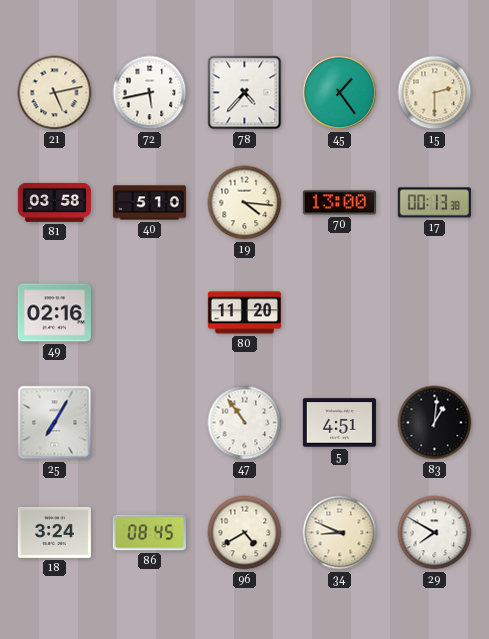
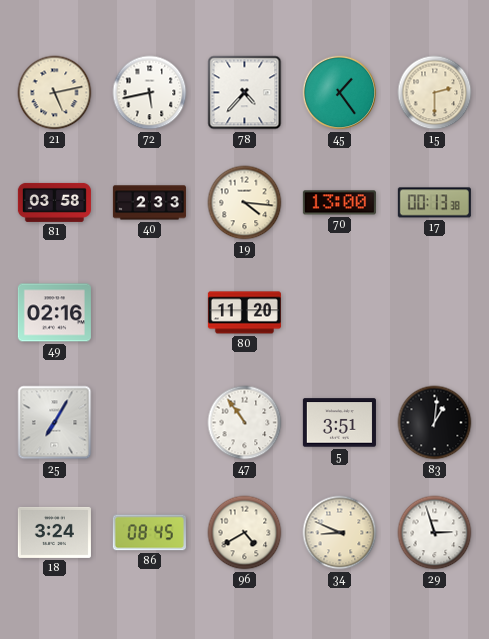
40: 5:10 -> 2:33 (149, 203)
5: 4:51 -> 3:51 (339, 423)
29: 7:50 -> 2:57 (435, 533)
